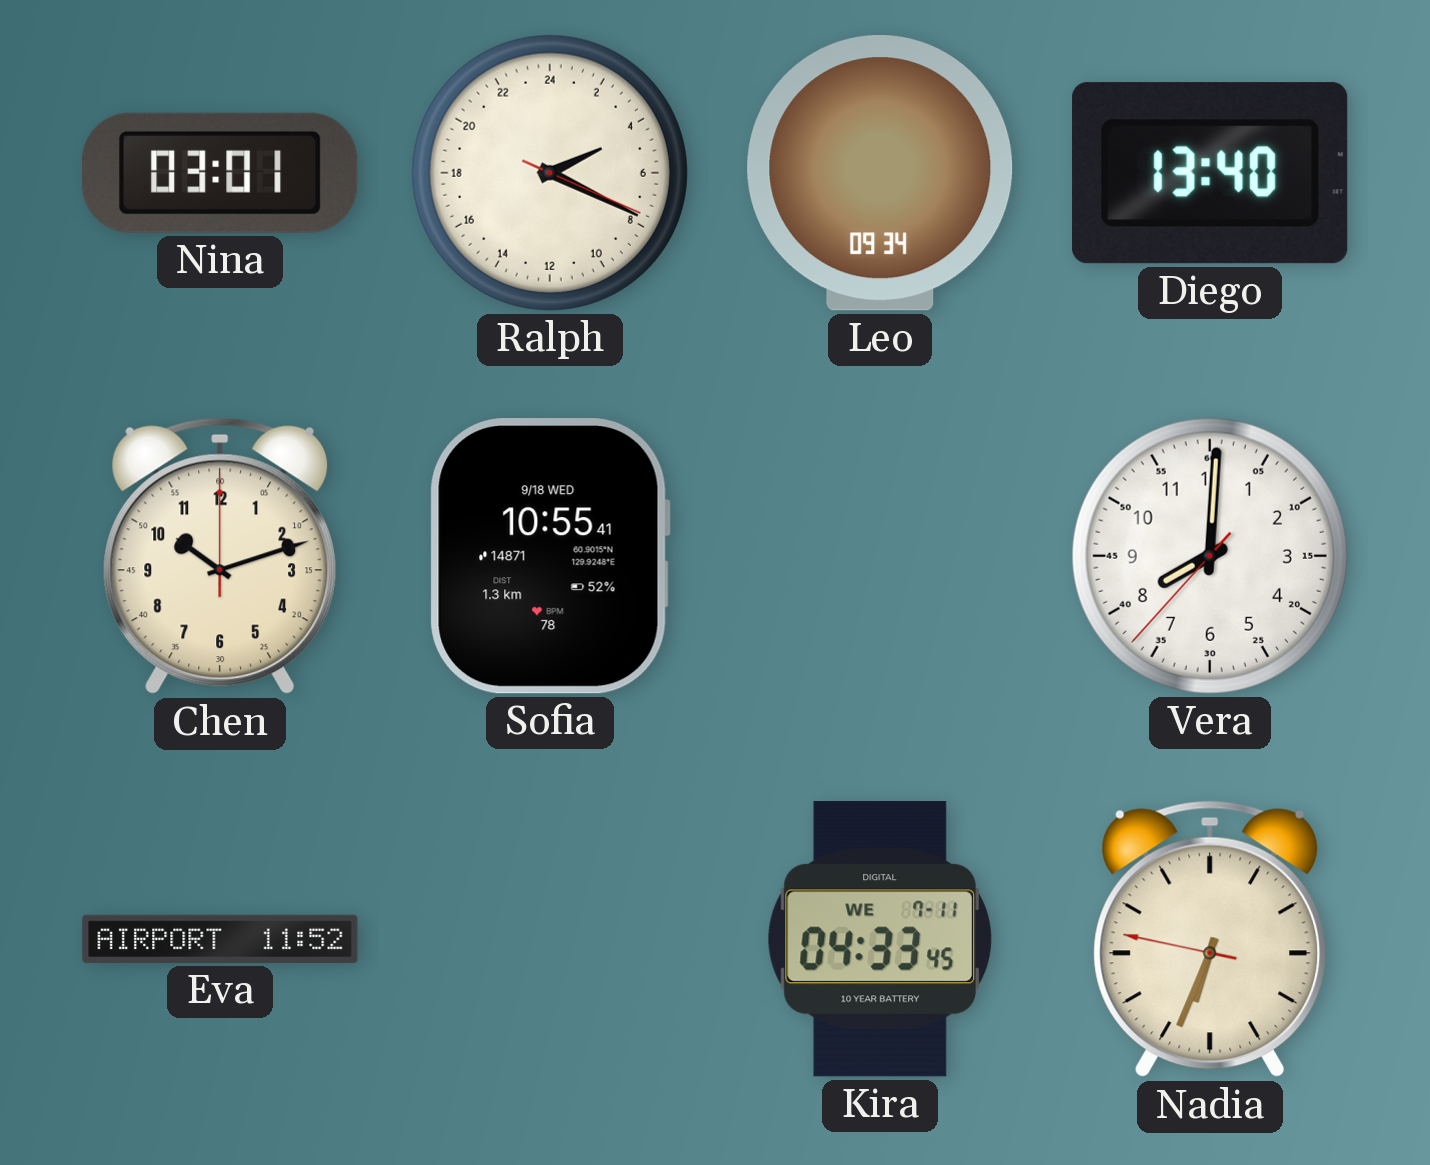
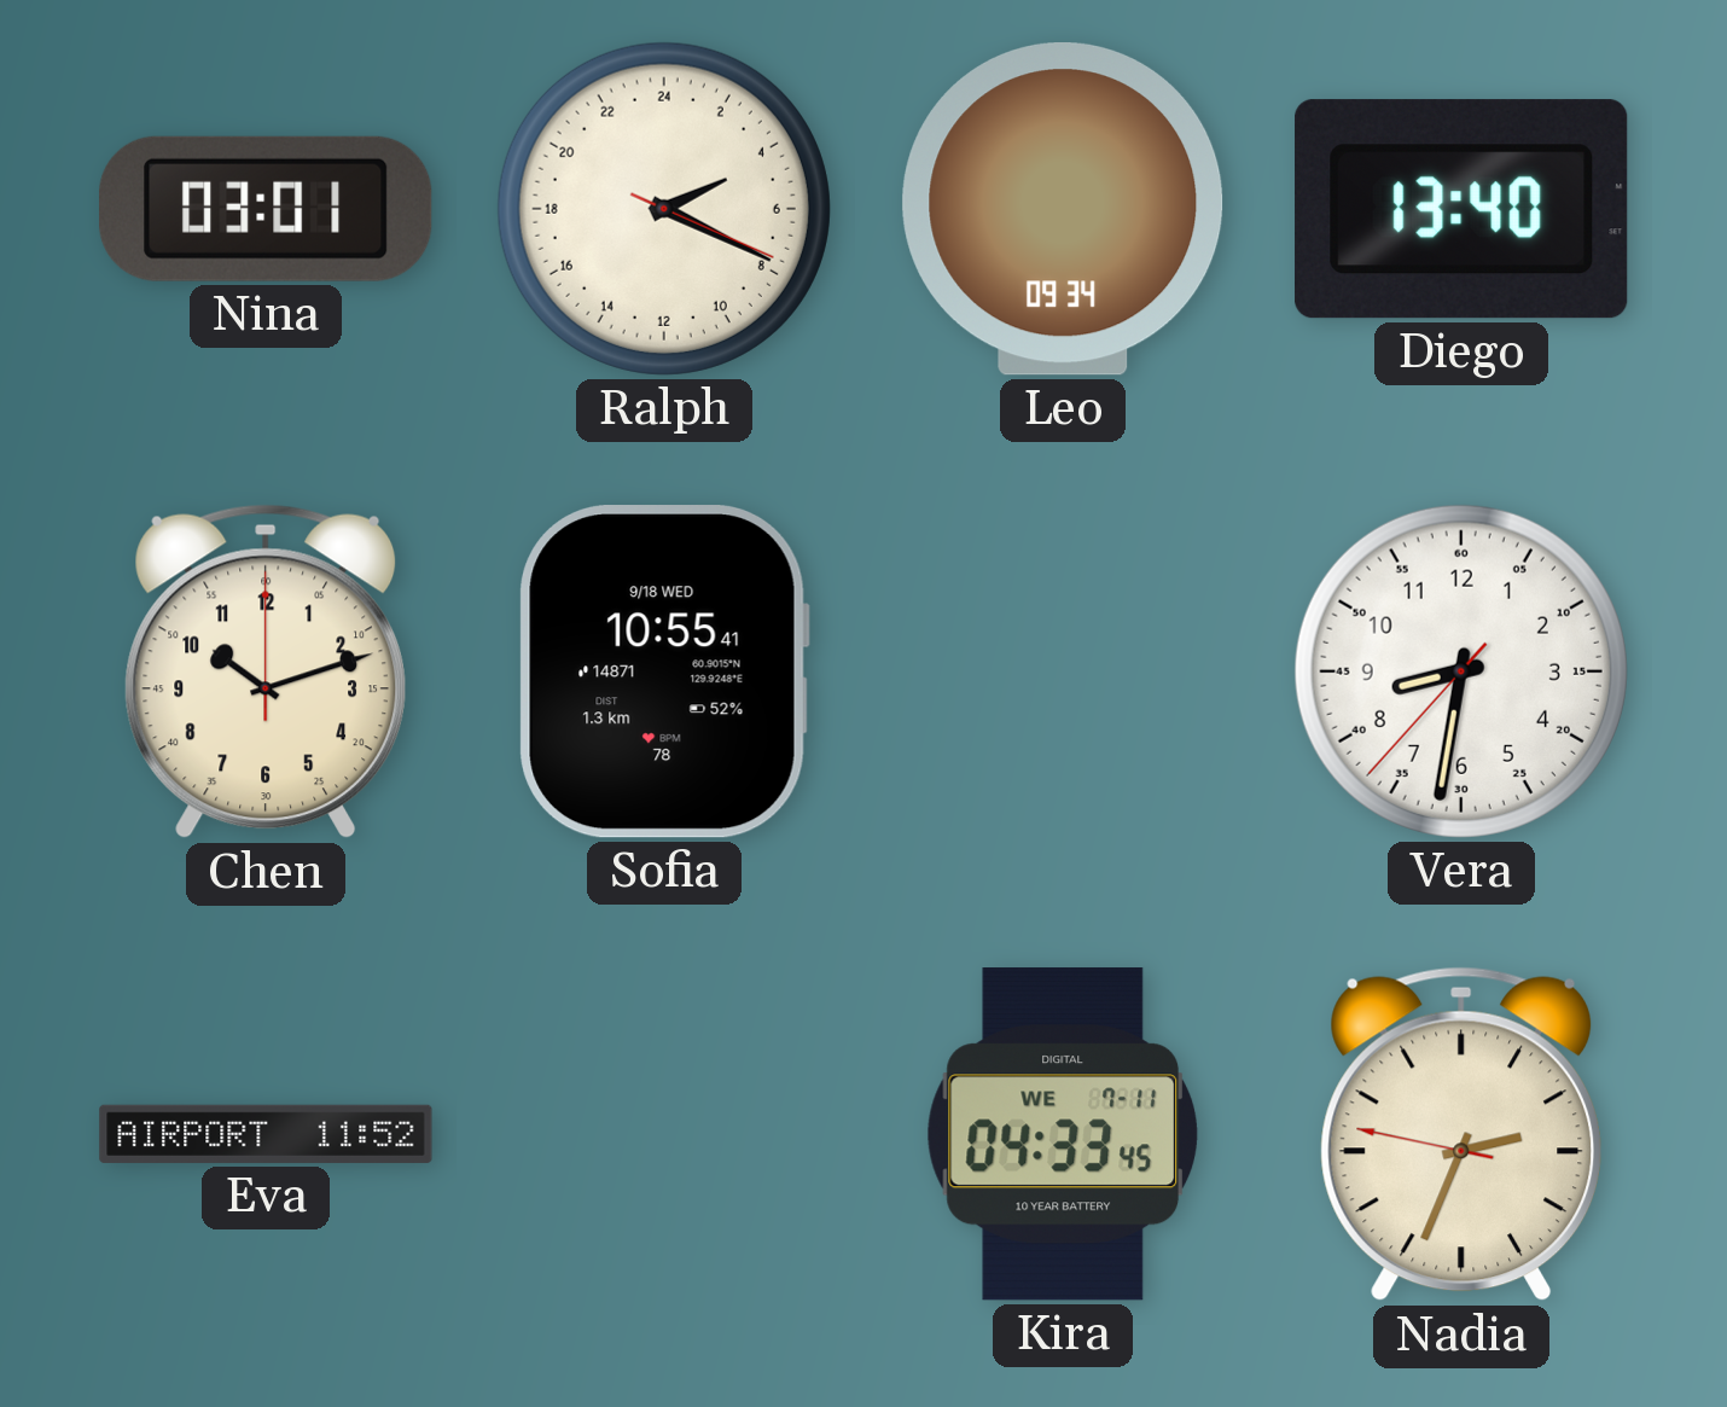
Vera: 8:00 -> 8:31 (1461, 671)
Nadia: 6:33 -> 2:33 (1460, 1134)
